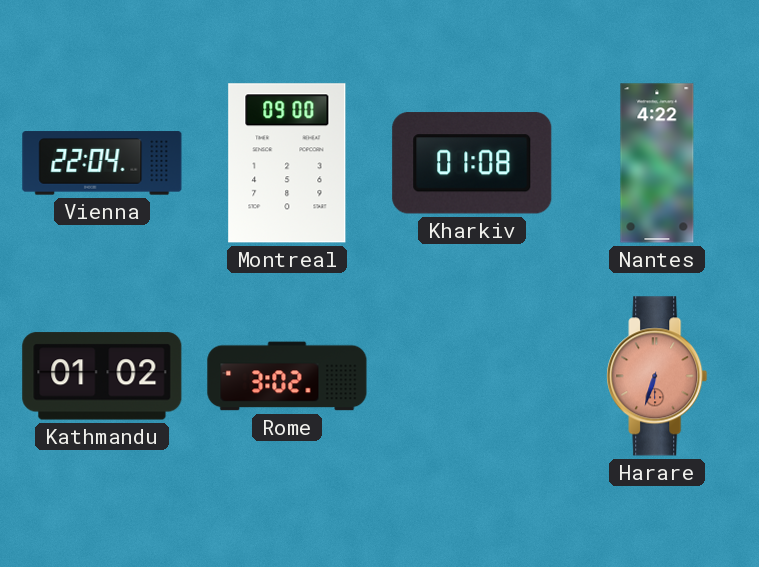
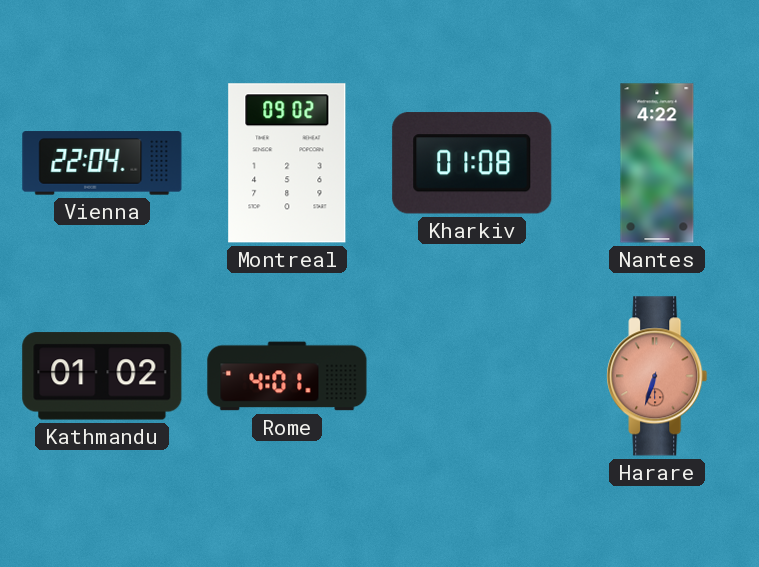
Montreal: 09:00 -> 09:02 (287, 163)
Rome: 3:02 -> 4:01 (287, 376)
